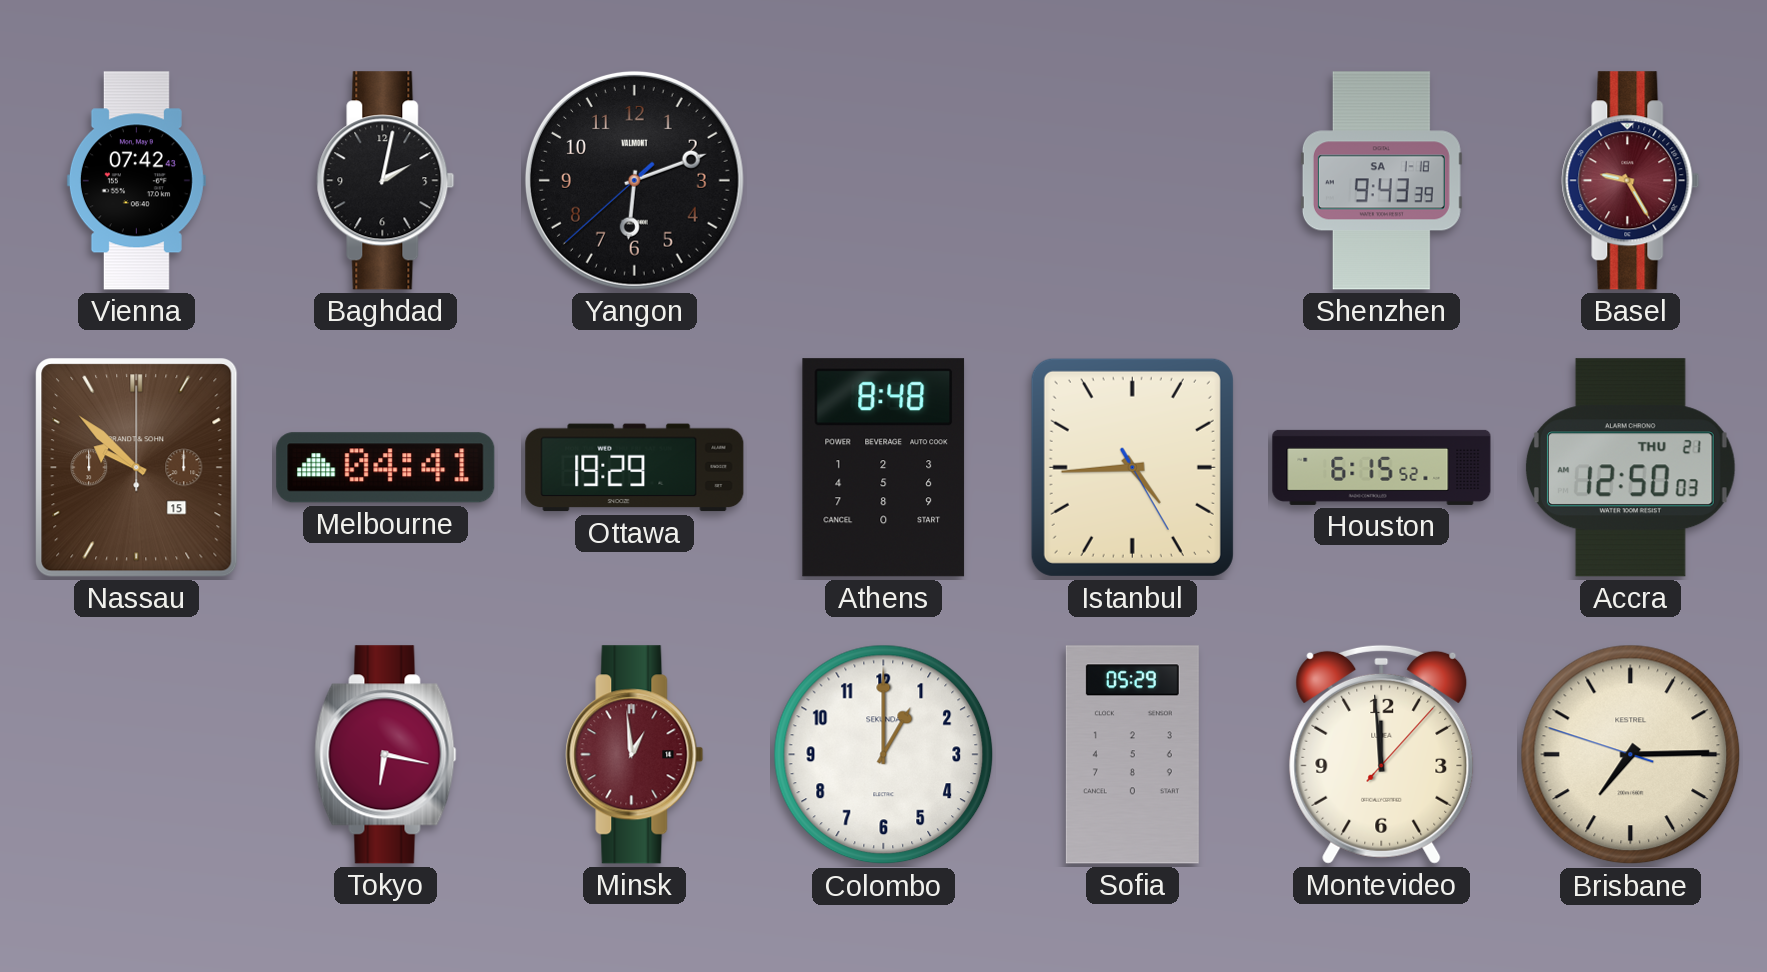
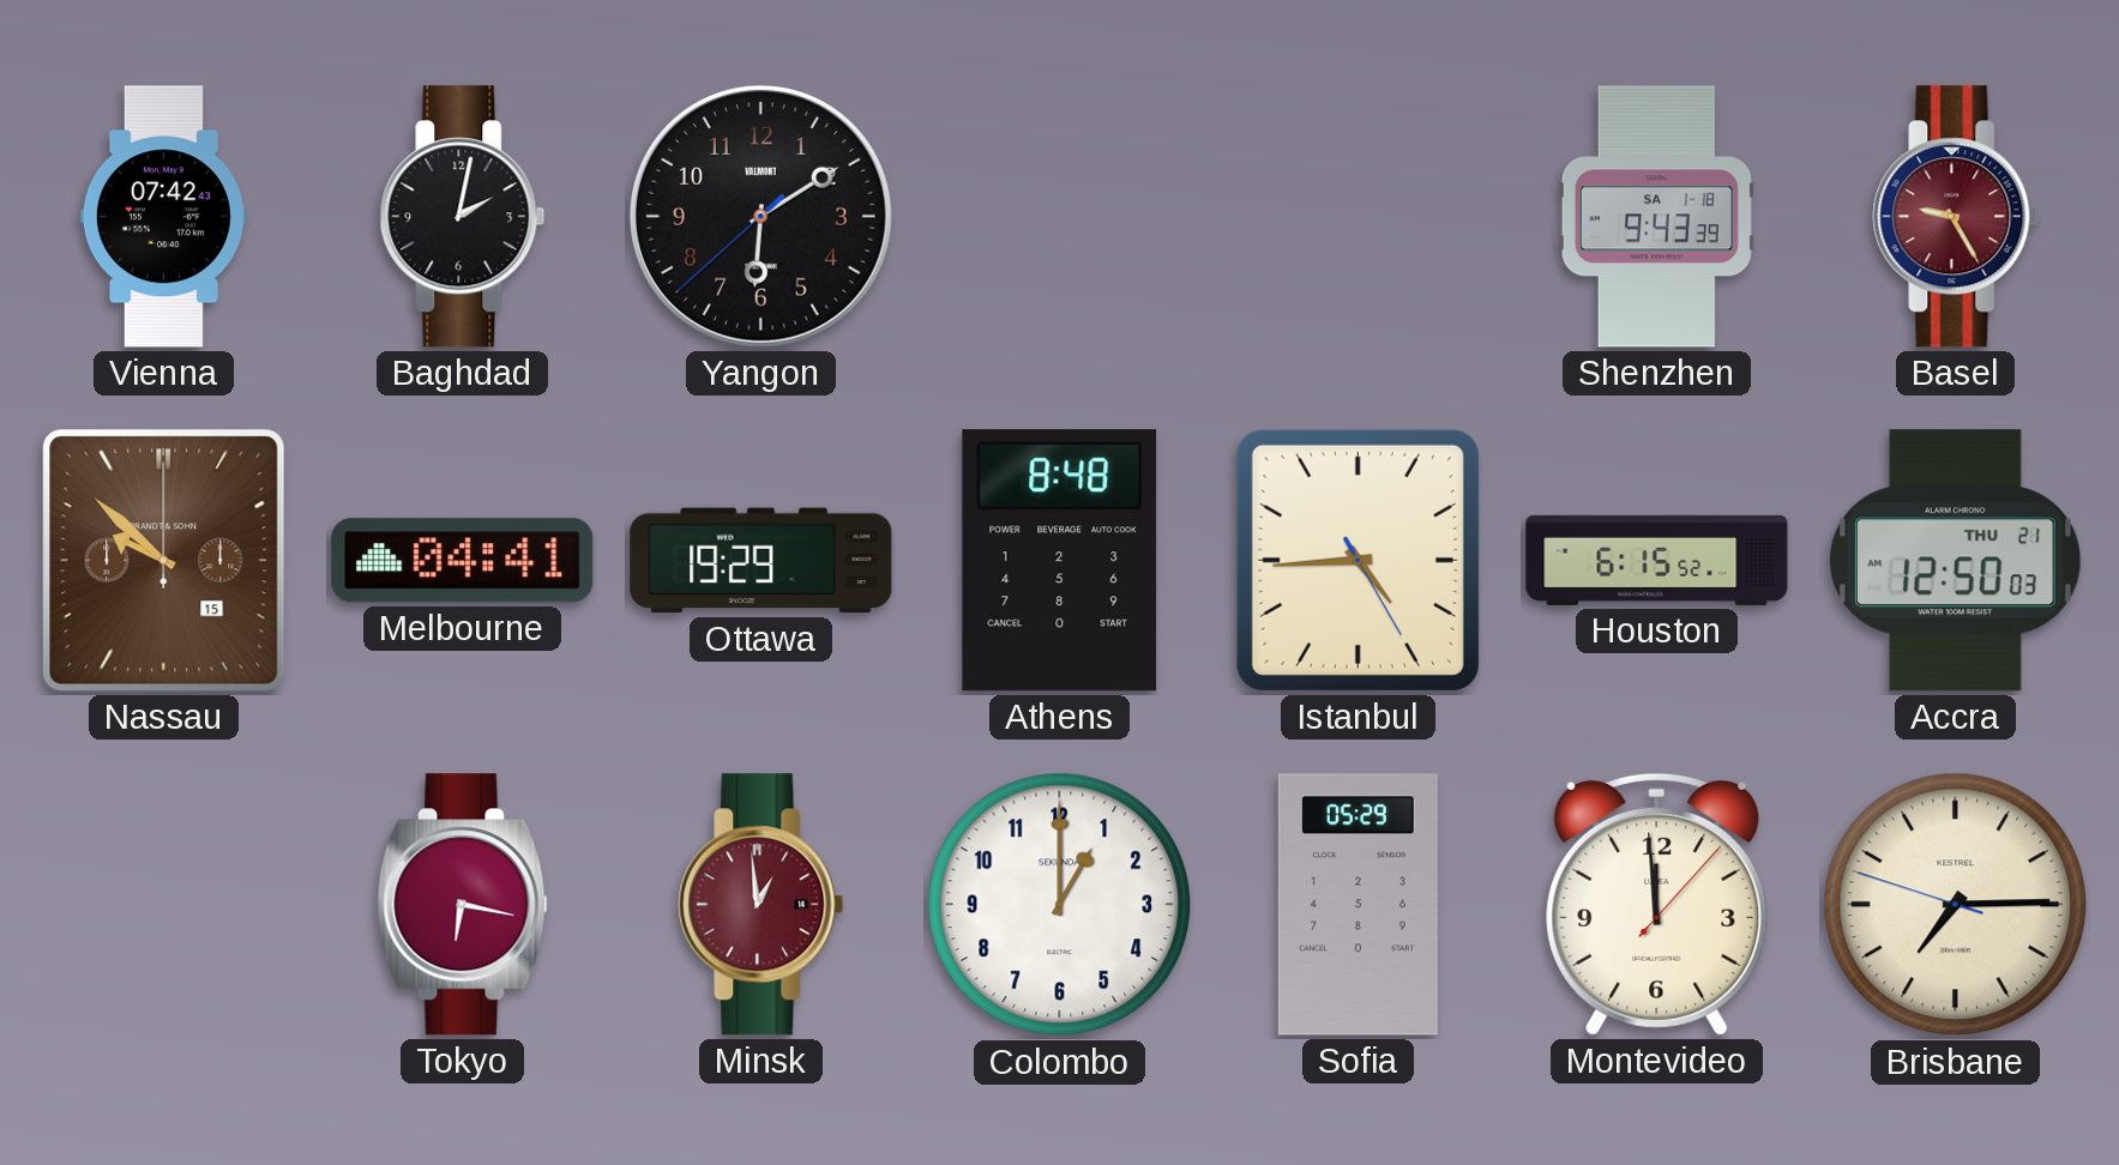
Yangon: 6:11 -> 6:09 (760, 216)
